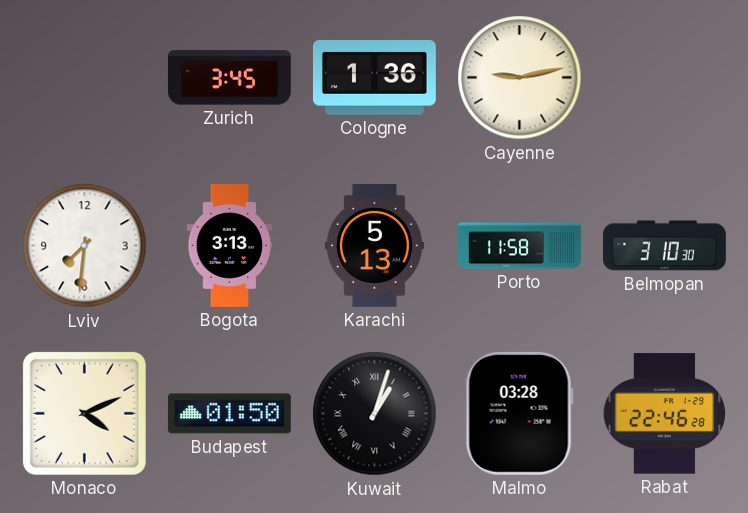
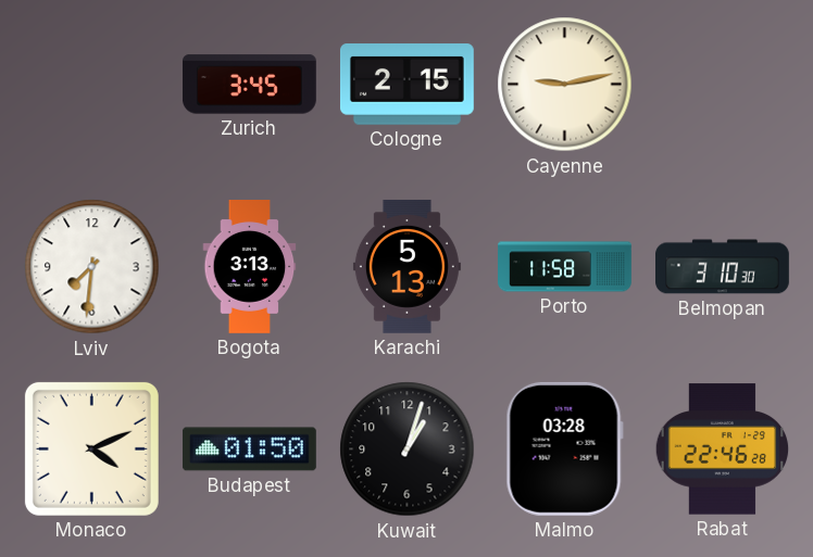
Cologne: 1:36 -> 2:15 (406, 85)
Kuwait numerals: Roman -> Arabic (408, 450)
